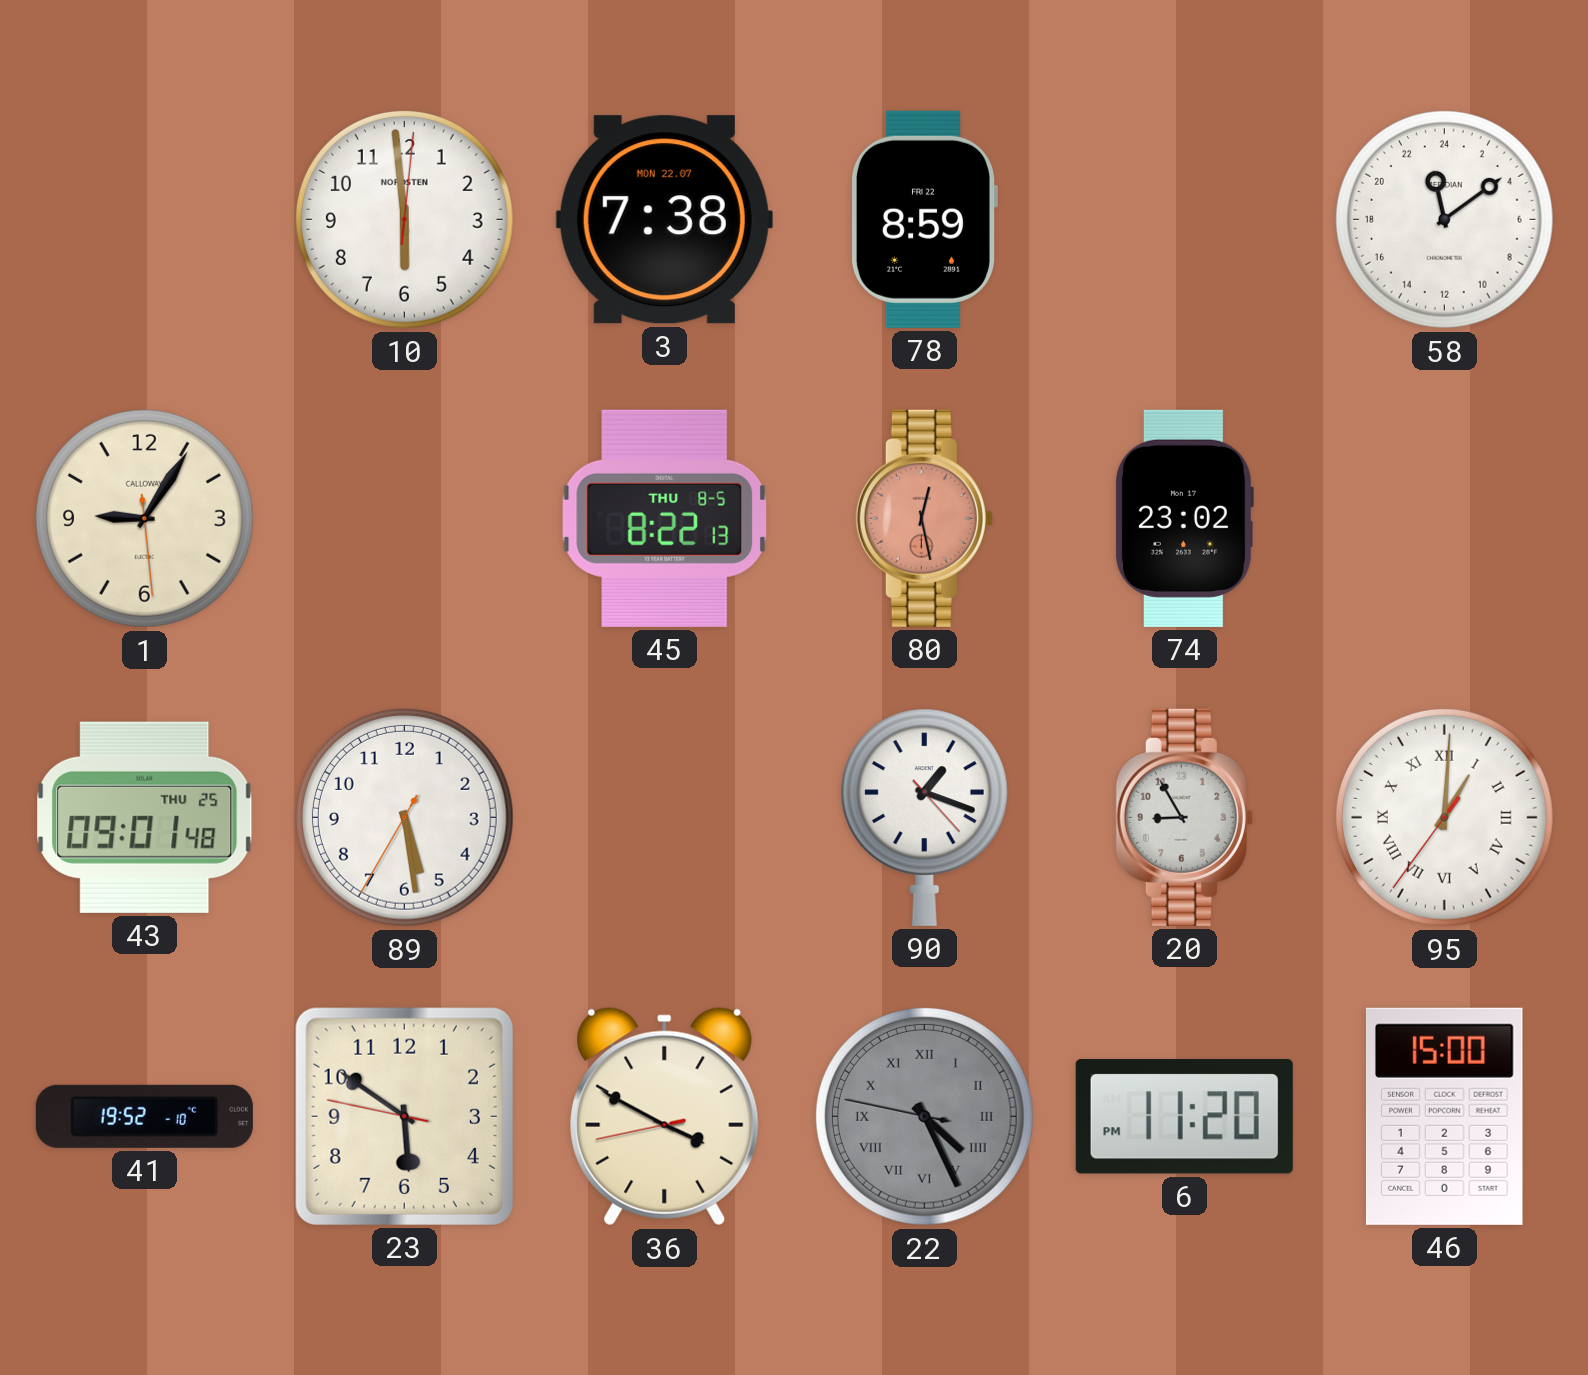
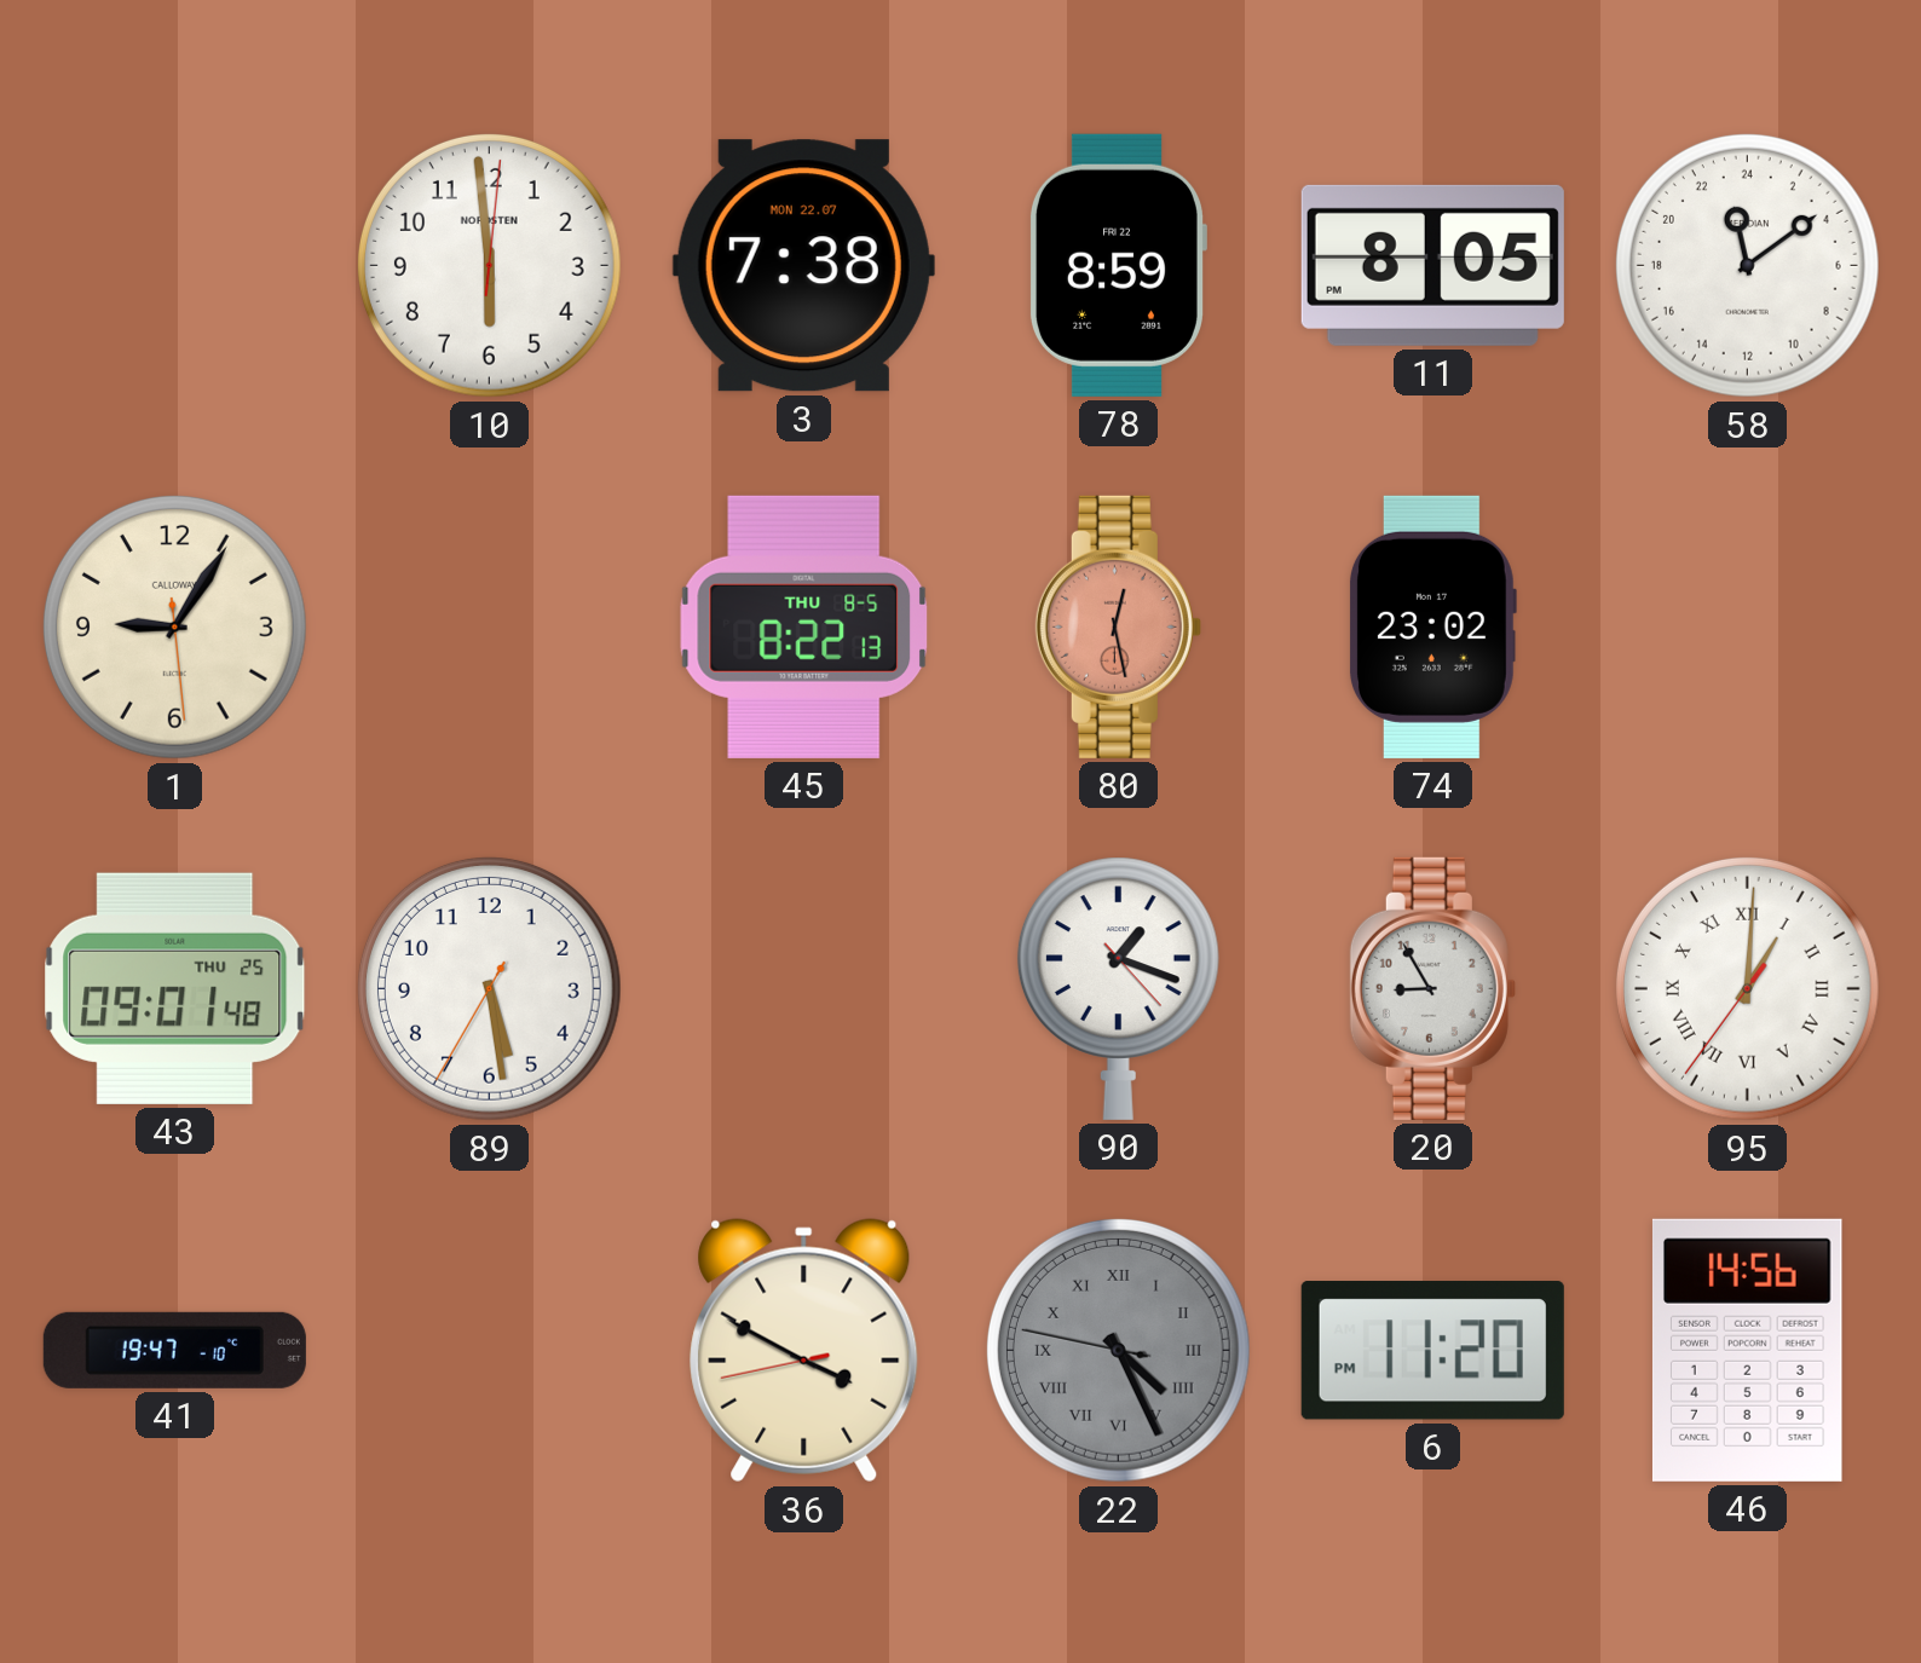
11: none -> 8:05 (1432, 265)
41: 19:52 -> 19:47 (174, 1350)
23: 5:50 -> none (404, 1116)
46: 15:00 -> 14:56 (1748, 1350)
